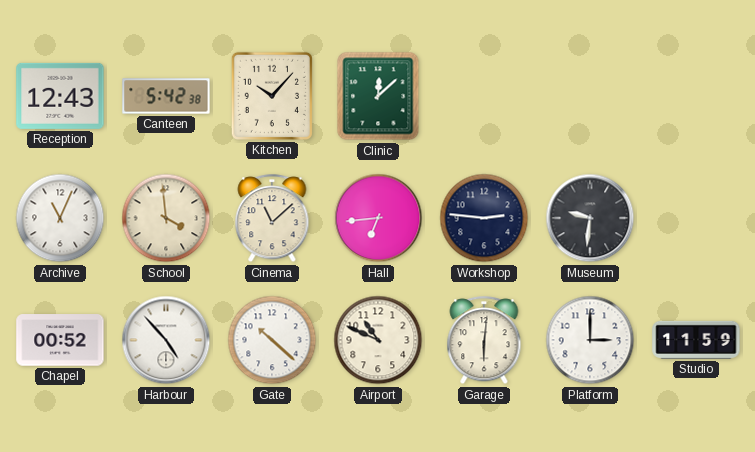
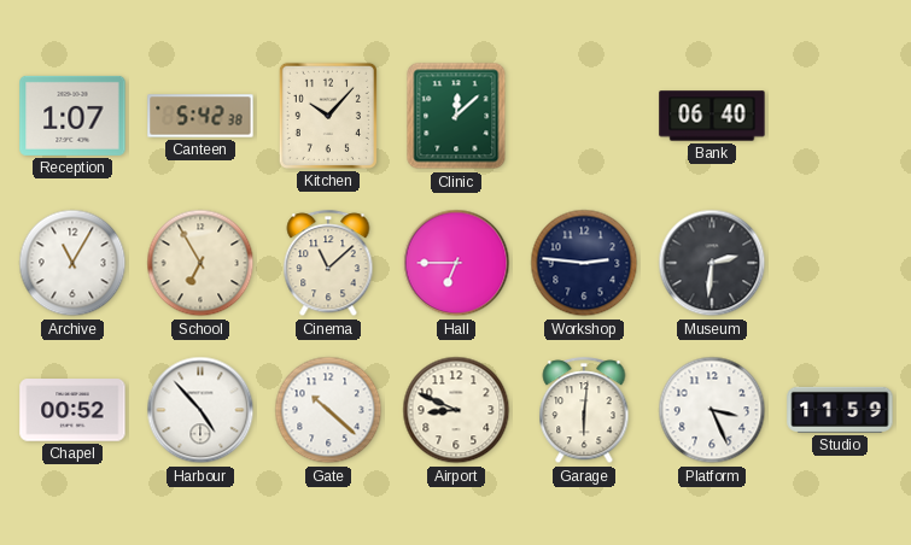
Reception: 12:43 -> 1:07 (72, 116)
Bank: none -> 06:40 (712, 116)
Archive: 11:04 -> 11:05 (72, 263)
School: 3:59 -> 6:55 (200, 263)
Hall: 6:44 -> 6:45 (456, 263)
Museum: 9:31 -> 2:31 (712, 263)
Airport: 10:49 -> 8:49 (456, 410)
Platform: 3:00 -> 3:26 (712, 410)
